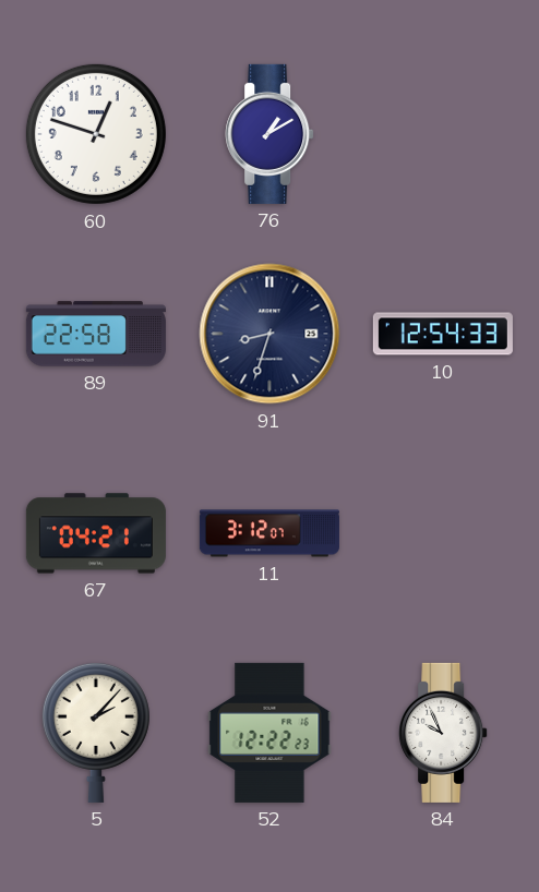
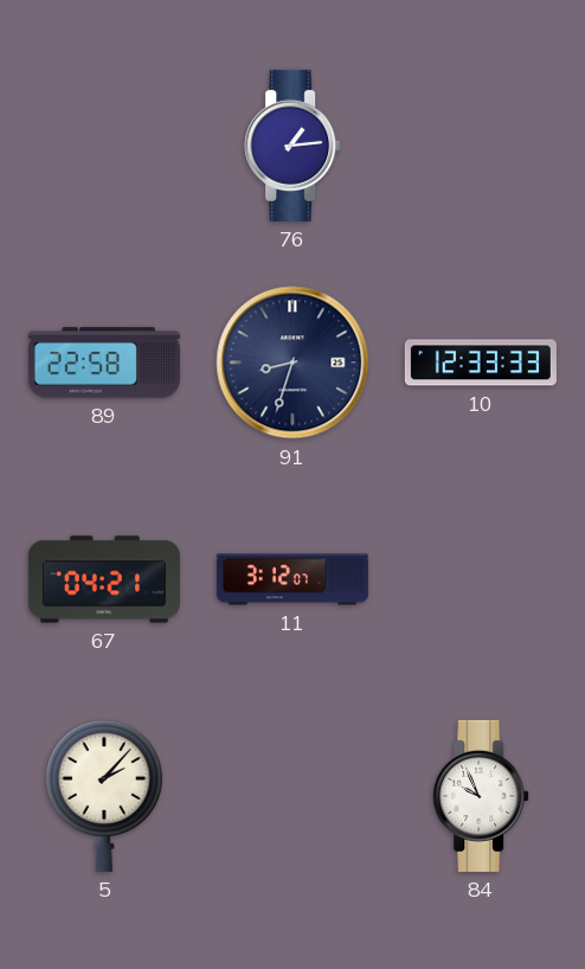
60: 12:48 -> none (96, 134)
76: 1:10 -> 1:14 (292, 146)
10: 12:54 -> 12:33 (481, 362)
52: 12:22 -> none (269, 733)
